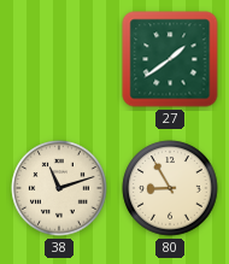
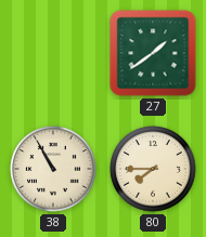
38: 11:12 -> 10:55 (53, 169)
80: 8:55 -> 7:45 (153, 169)
